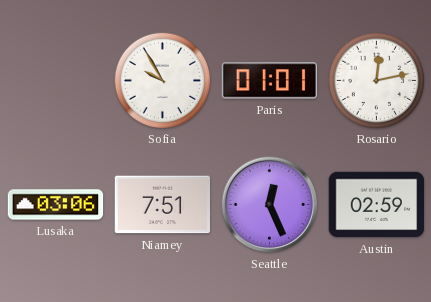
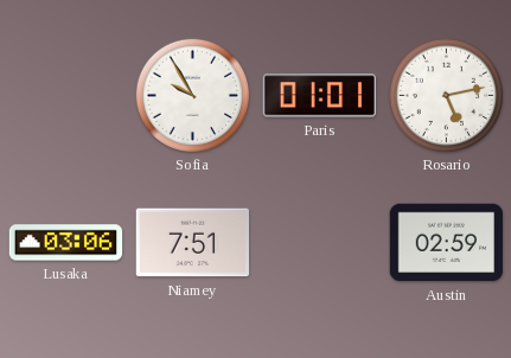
Rosario: 12:13 -> 5:13 (446, 95)
Seattle: 12:26 -> none (270, 205)
